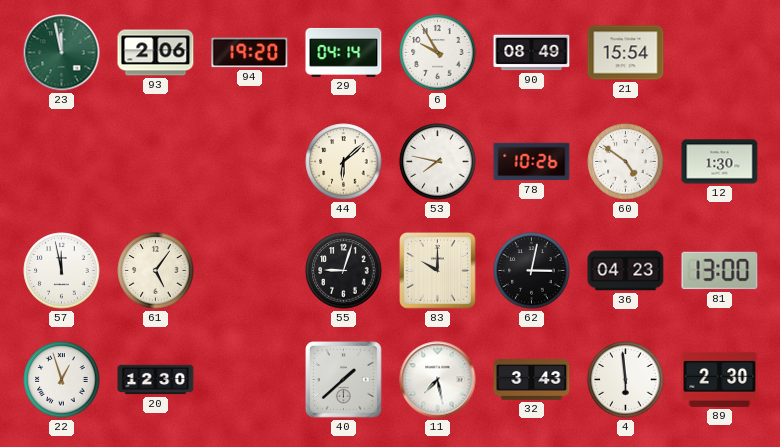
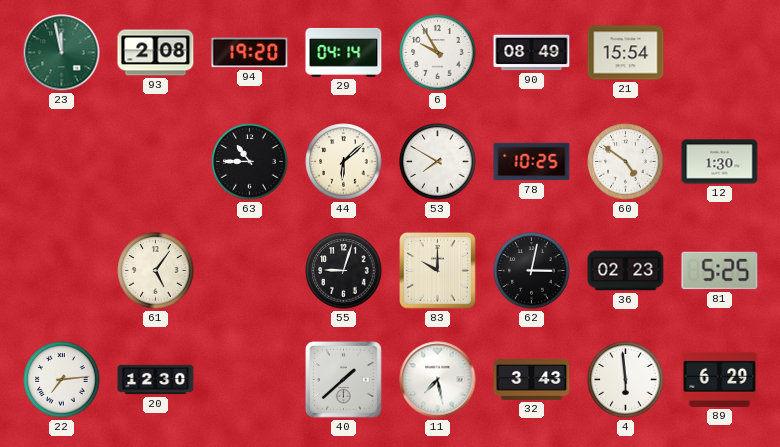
93: 2:06 -> 2:08 (156, 53)
63: none -> 10:45 (250, 162)
53: 7:47 -> 7:50 (438, 162)
78: 10:26 -> 10:25 (532, 162)
57: 11:58 -> none (62, 271)
36: 04:23 -> 02:23 (626, 271)
81: 13:00 -> 5:25 (720, 271)
22: 12:57 -> 7:14 (62, 380)
89: 2:30 -> 6:29 (720, 379)
